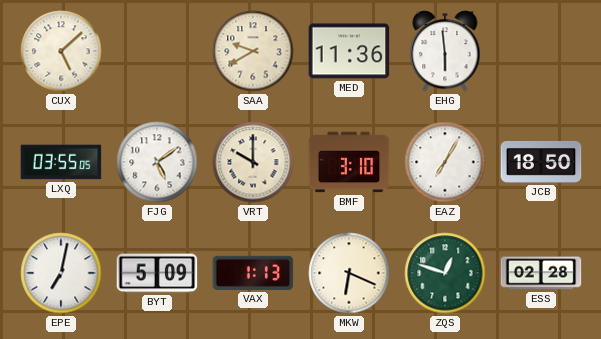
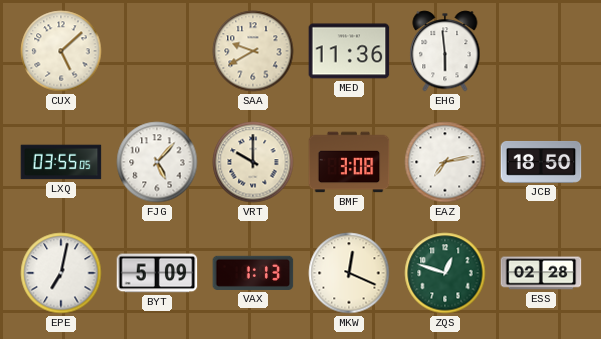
FJG: 5:09 -> 5:07 (157, 162)
BMF: 3:10 -> 3:08 (349, 162)
EAZ: 7:05 -> 7:13 (445, 162)
MKW: 6:19 -> 12:19 (349, 273)
